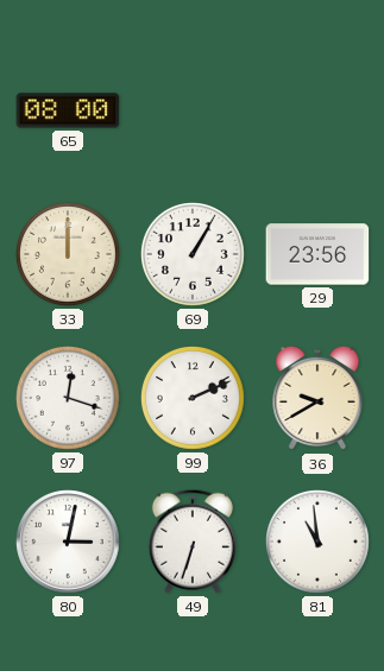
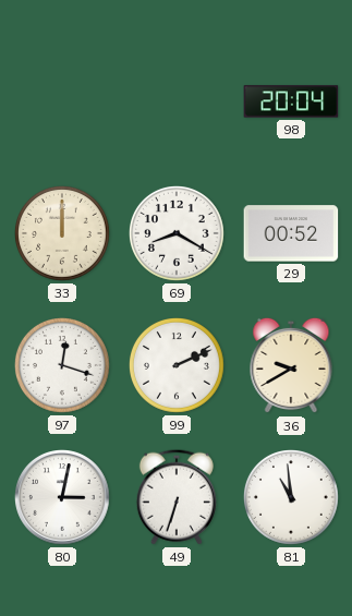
65: 08:00 -> none (68, 110)
98: none -> 20:04 (291, 101)
69: 1:05 -> 8:20 (178, 234)
29: 23:56 -> 00:52 (291, 233)
